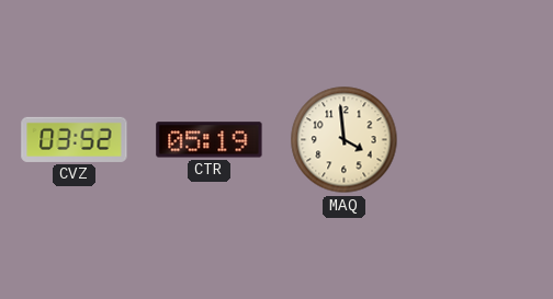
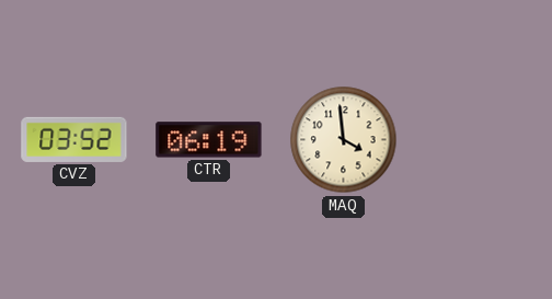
CTR: 05:19 -> 06:19 (209, 140)
